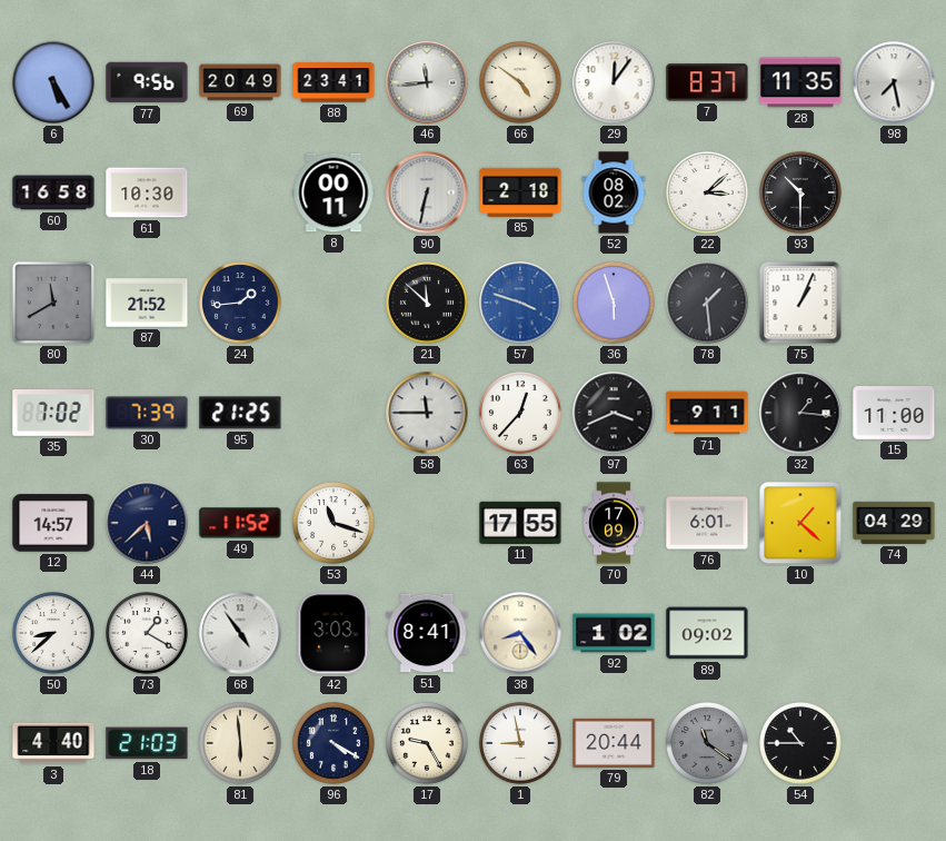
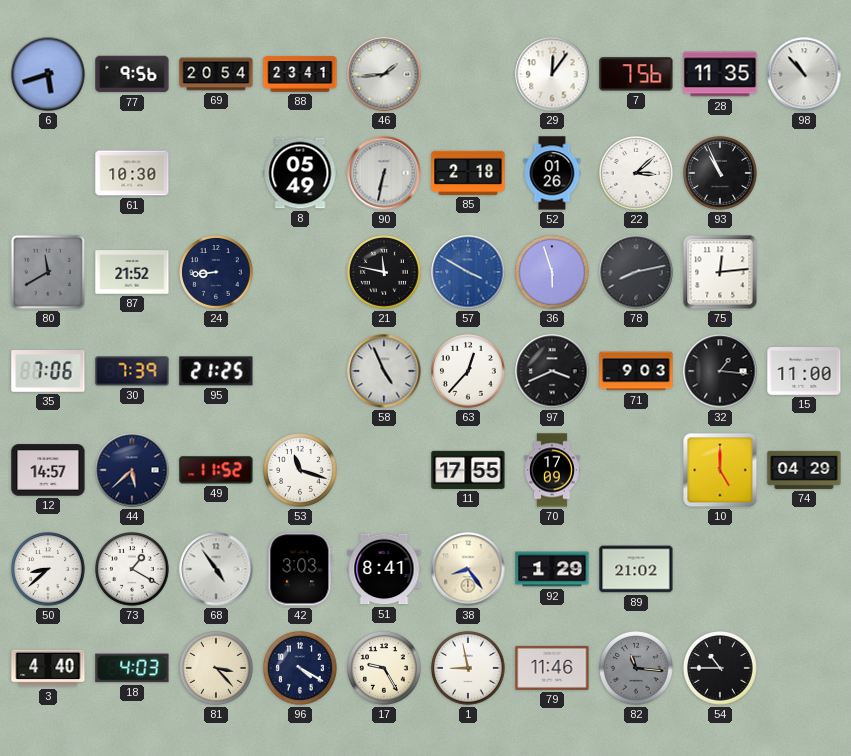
6: 5:25 -> 5:42 (48, 74)
69: 20:49 -> 20:54 (216, 74)
46: 11:44 -> 1:44 (384, 74)
66: 4:51 -> none (521, 83)
7: 8:37 -> 7:56 (636, 74)
98: 7:28 -> 10:53 (804, 74)
60: 16:58 -> none (53, 192)
8: 00:11 -> 05:49 (300, 173)
52: 08:02 -> 01:26 (552, 173)
93: 10:30 -> 10:56 (721, 174)
24: 1:44 -> 8:44 (217, 273)
21: 11:52 -> 11:47 (385, 273)
57: 3:48 -> 3:50 (468, 272)
78: 1:29 -> 8:13 (636, 272)
75: 1:04 -> 12:14 (720, 272)
35: 7:02 -> 7:06 (48, 372)
58: 11:45 -> 4:56 (384, 371)
71: 9:11 -> 9:03 (636, 371)
76: 6:01 -> none (707, 523)
10: 1:22 -> 5:00 (720, 470)
92: 1:02 -> 1:29 (552, 569)
89: 09:02 -> 21:02 (636, 569)
18: 21:03 -> 4:03 (132, 668)
81: 5:59 -> 3:23 (217, 669)
79: 20:44 -> 11:46 (552, 668)
82: 11:21 -> 11:16 (637, 669)
